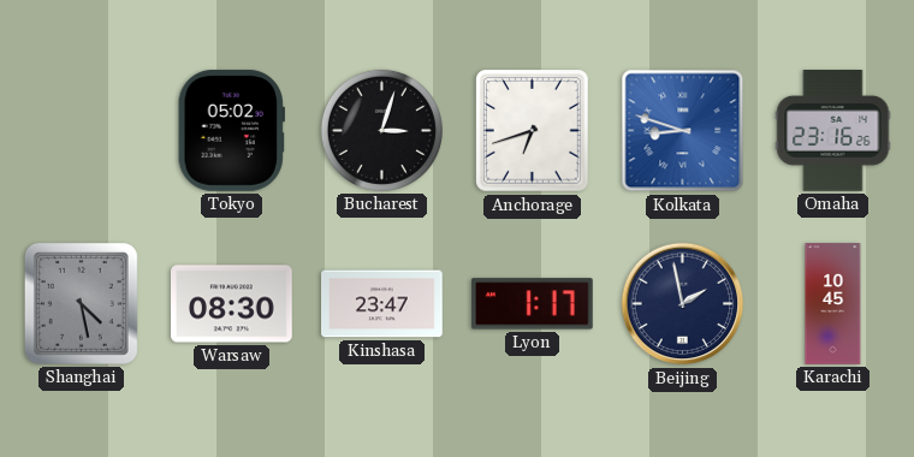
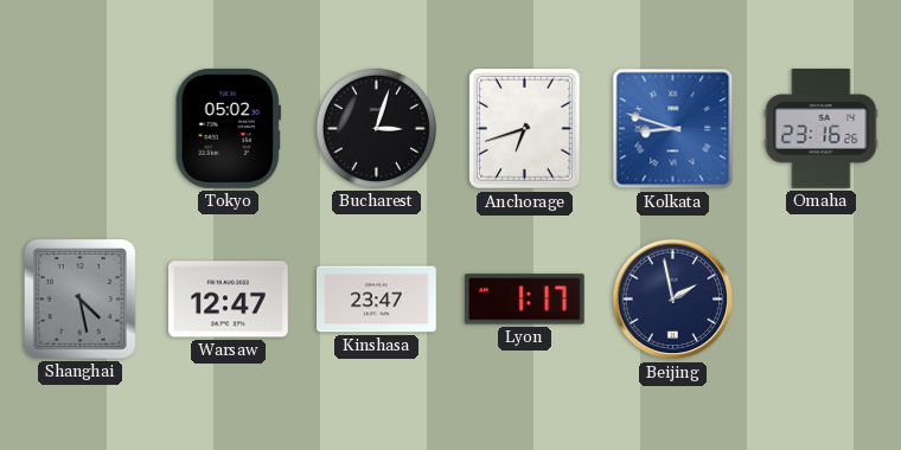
Warsaw: 08:30 -> 12:47 (229, 300)
Karachi: 10:45 -> none (833, 304)
